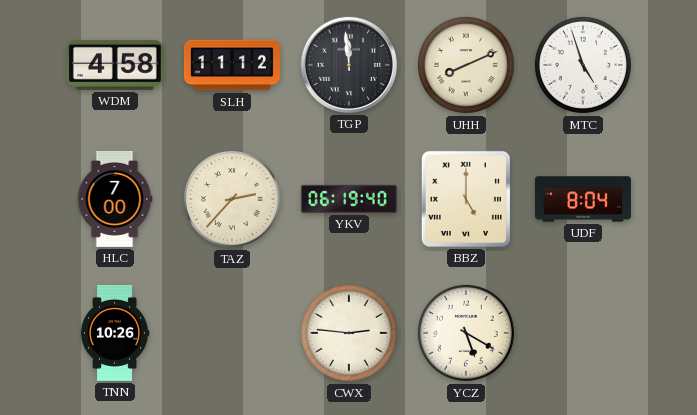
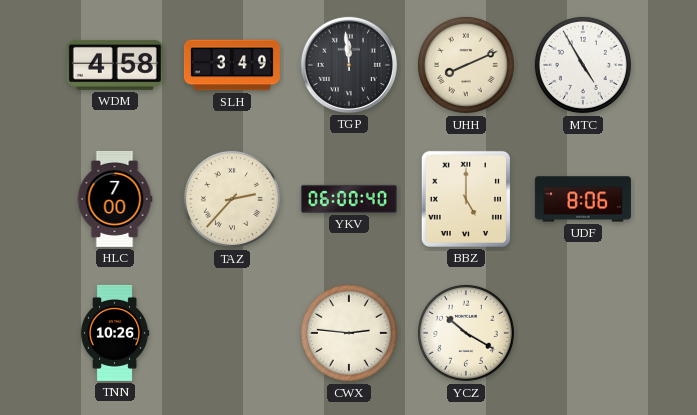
SLH: 11:12 -> 3:49 (232, 65)
MTC: 4:57 -> 4:55 (583, 65)
YKV: 06:19 -> 06:00 (349, 199)
UDF: 8:04 -> 8:06 (583, 199)
YCZ: 5:20 -> 10:20 (466, 333)
